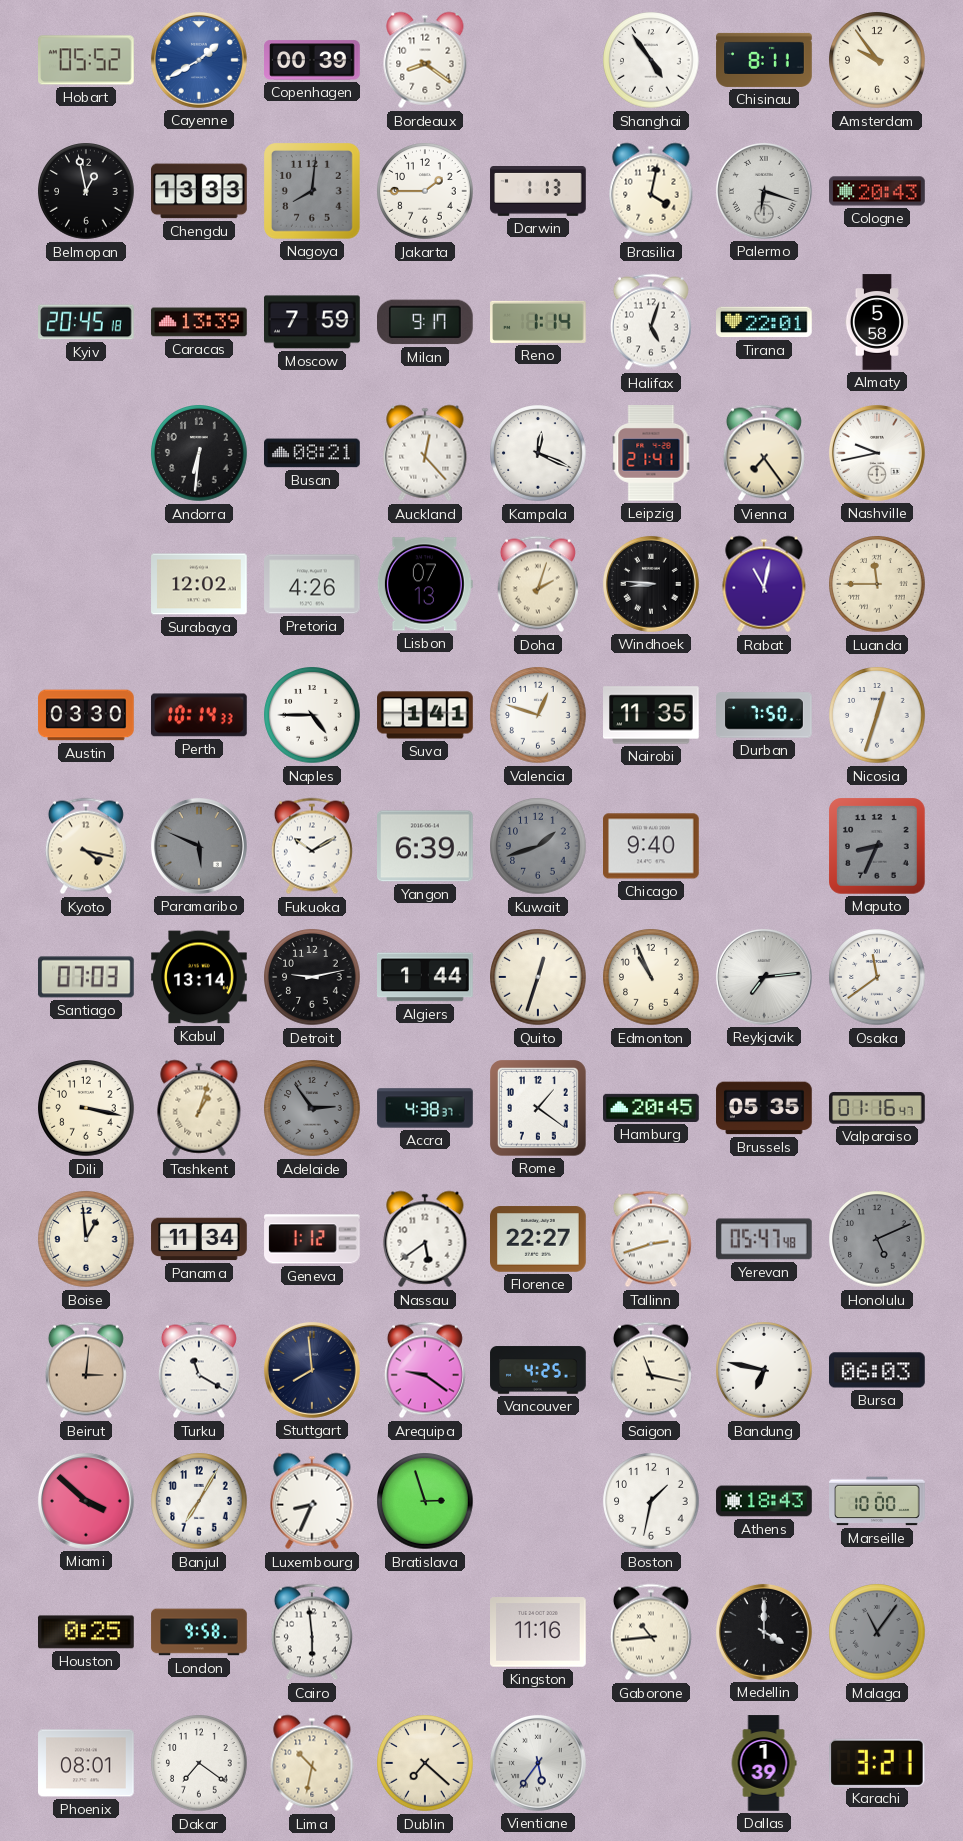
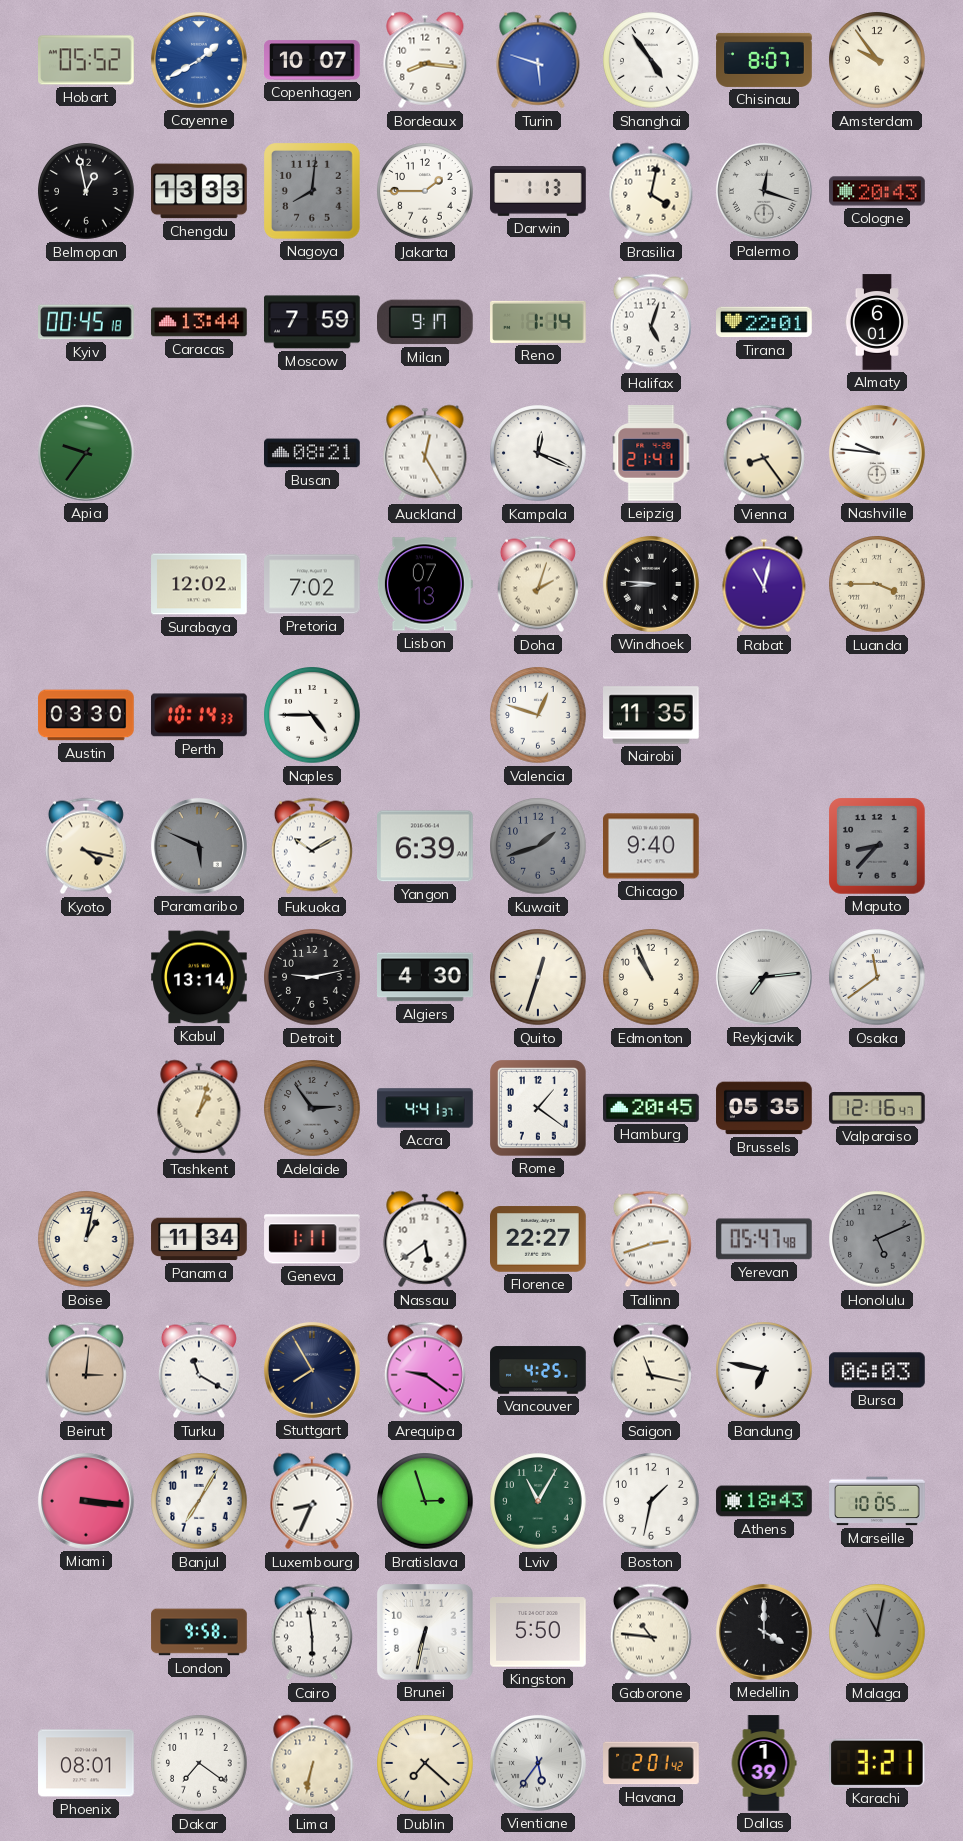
Copenhagen: 00:39 -> 10:07 (312, 60)
Bordeaux: 8:21 -> 8:16 (425, 60)
Turin: none -> 5:48 (538, 60)
Chisinau: 8:11 -> 8:07 (764, 60)
Palermo: 6:18 -> 12:18 (764, 191)
Kyiv: 20:45 -> 00:45 (86, 322)
Caracas: 13:39 -> 13:44 (199, 322)
Almaty: 5:58 -> 6:01 (877, 322)
Apia: none -> 9:36 (86, 453)
Andorra: 6:31 -> none (199, 453)
Auckland: 12:23 -> 12:25 (425, 453)
Vienna: 7:24 -> 8:24 (764, 453)
Nashville: 9:43 -> 9:46 (877, 453)
Pretoria: 4:26 -> 7:02 (312, 584)
Luanda: 11:45 -> 3:45 (877, 584)
Suva: 1:41 -> none (425, 715)
Durban: 7:50 -> none (764, 715)
Nicosia: 12:33 -> none (877, 715)
Maputo: 8:34 -> 8:37 (878, 847)
Santiago: 07:03 -> none (87, 977)
Algiers: 1:44 -> 4:30 (425, 977)
Dili: 3:17 -> none (86, 1108)
Accra: 4:38 -> 4:41 (425, 1108)
Valparaiso: 01:16 -> 12:16 (877, 1108)
Boise: 12:59 -> 1:02 (86, 1239)
Geneva: 1:12 -> 1:11 (312, 1239)
Stuttgart: 7:59 -> 7:55 (312, 1370)
Miami: 3:52 -> 3:16 (86, 1501)
Lviv: none -> 11:05 (538, 1501)
Marseille: 10:00 -> 10:05 (877, 1501)
Houston: 0:25 -> none (87, 1632)
Brunei: none -> 6:32 (426, 1633)
Kingston: 11:16 -> 5:50 (539, 1632)
Gaborone: 10:44 -> 10:46 (651, 1632)
Malaga: 11:06 -> 11:02 (877, 1632)
Lima: 10:32 -> 6:32 (312, 1763)
Havana: none -> 2:01 (651, 1763)
